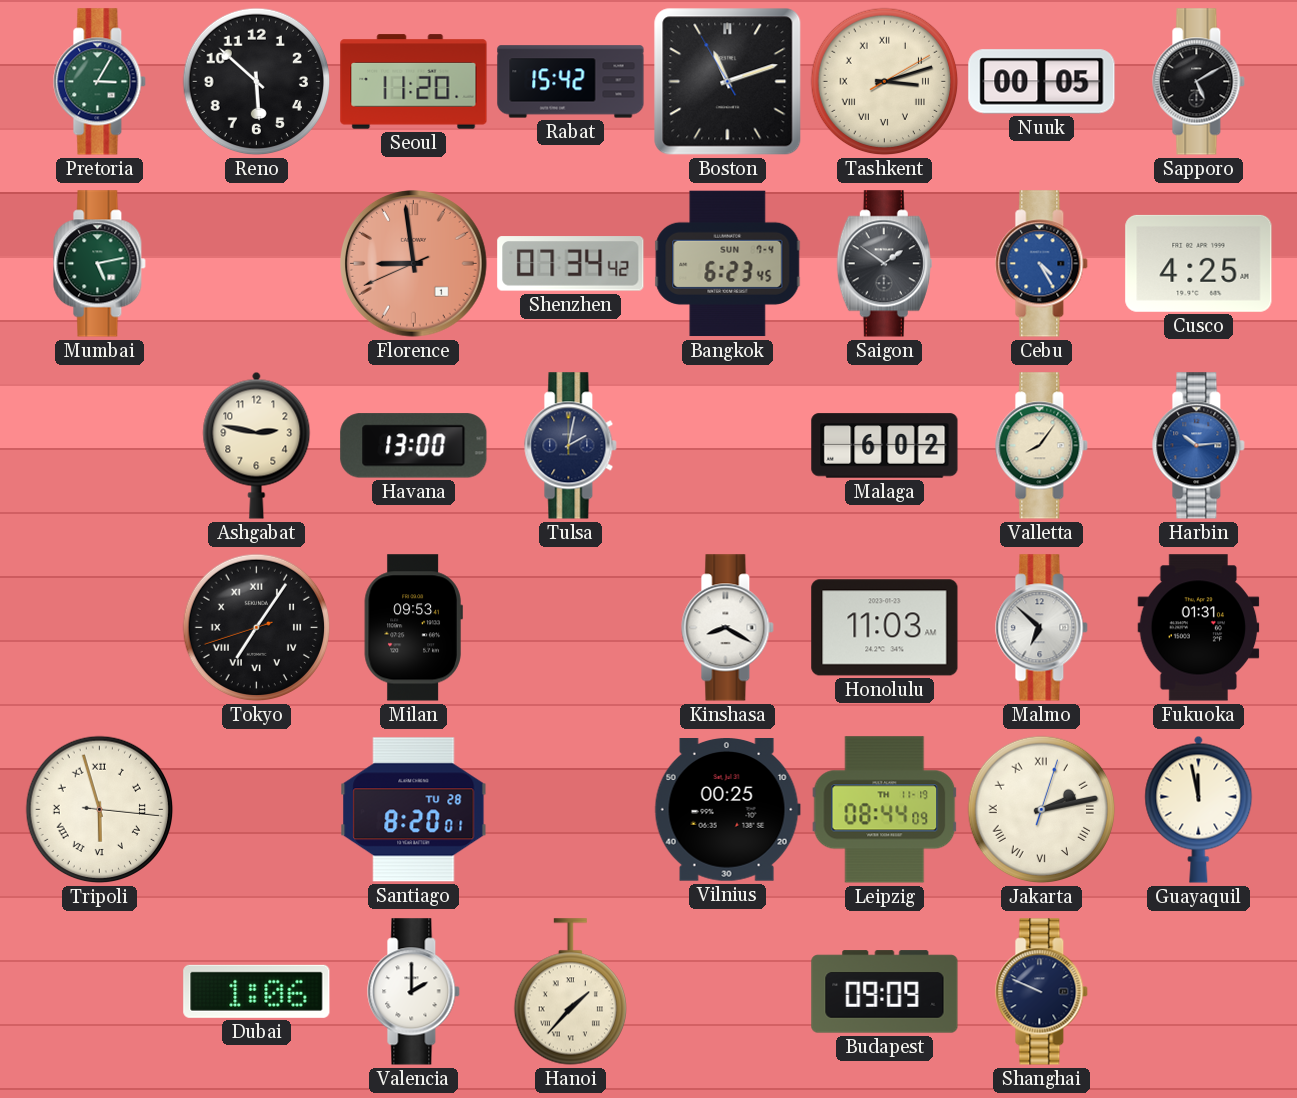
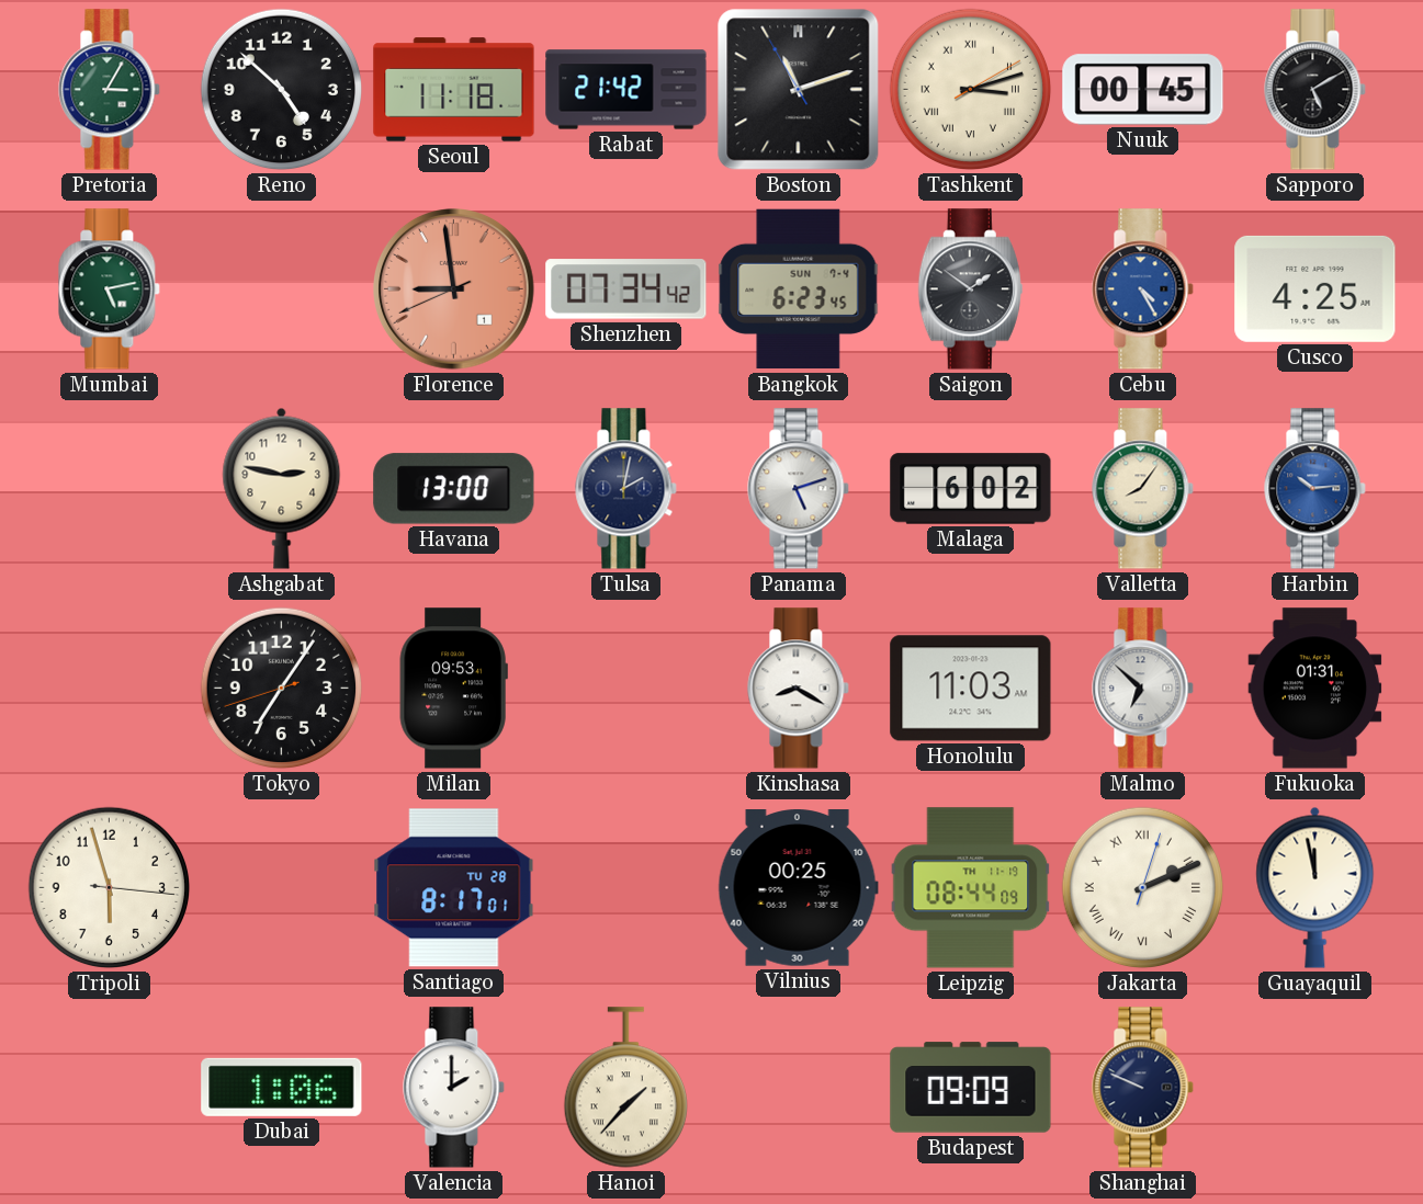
Reno: 5:52 -> 4:52 (282, 90)
Seoul: 11:20 -> 11:18 (454, 90)
Rabat: 15:42 -> 21:42 (626, 90)
Nuuk: 00:05 -> 00:45 (1143, 90)
Panama: none -> 5:12 (799, 489)
Tokyo numerals: Roman -> Arabic (282, 689)
Tripoli numerals: Roman -> Arabic (110, 888)
Santiago: 8:20 -> 8:17 (454, 888)
Jakarta: 2:13 -> 2:11 (1143, 888)
